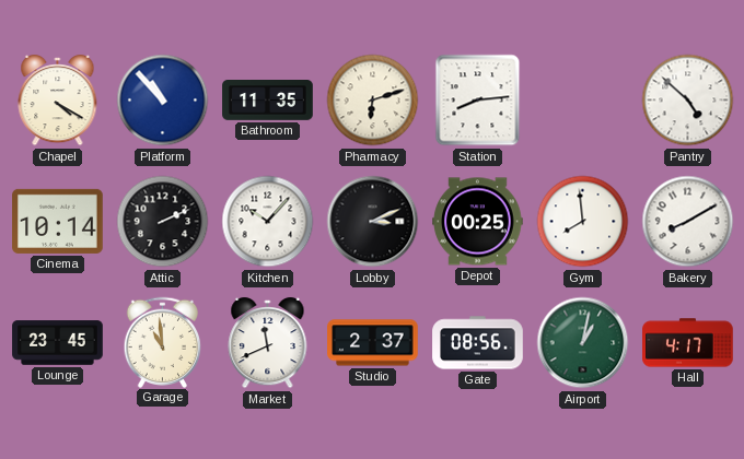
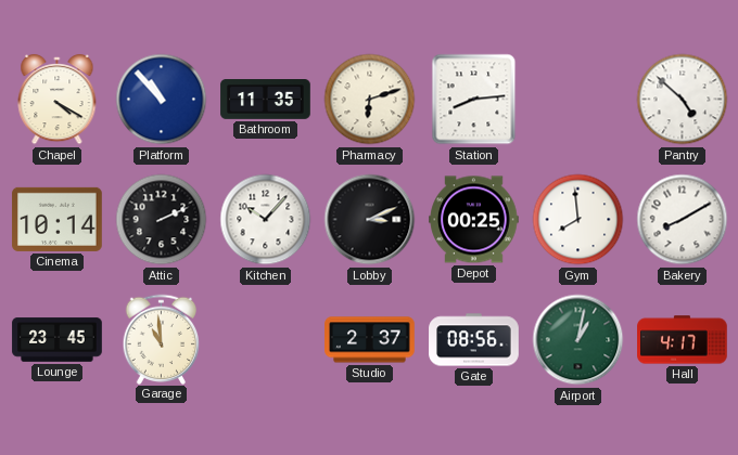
Market: 11:41 -> none (268, 343)
